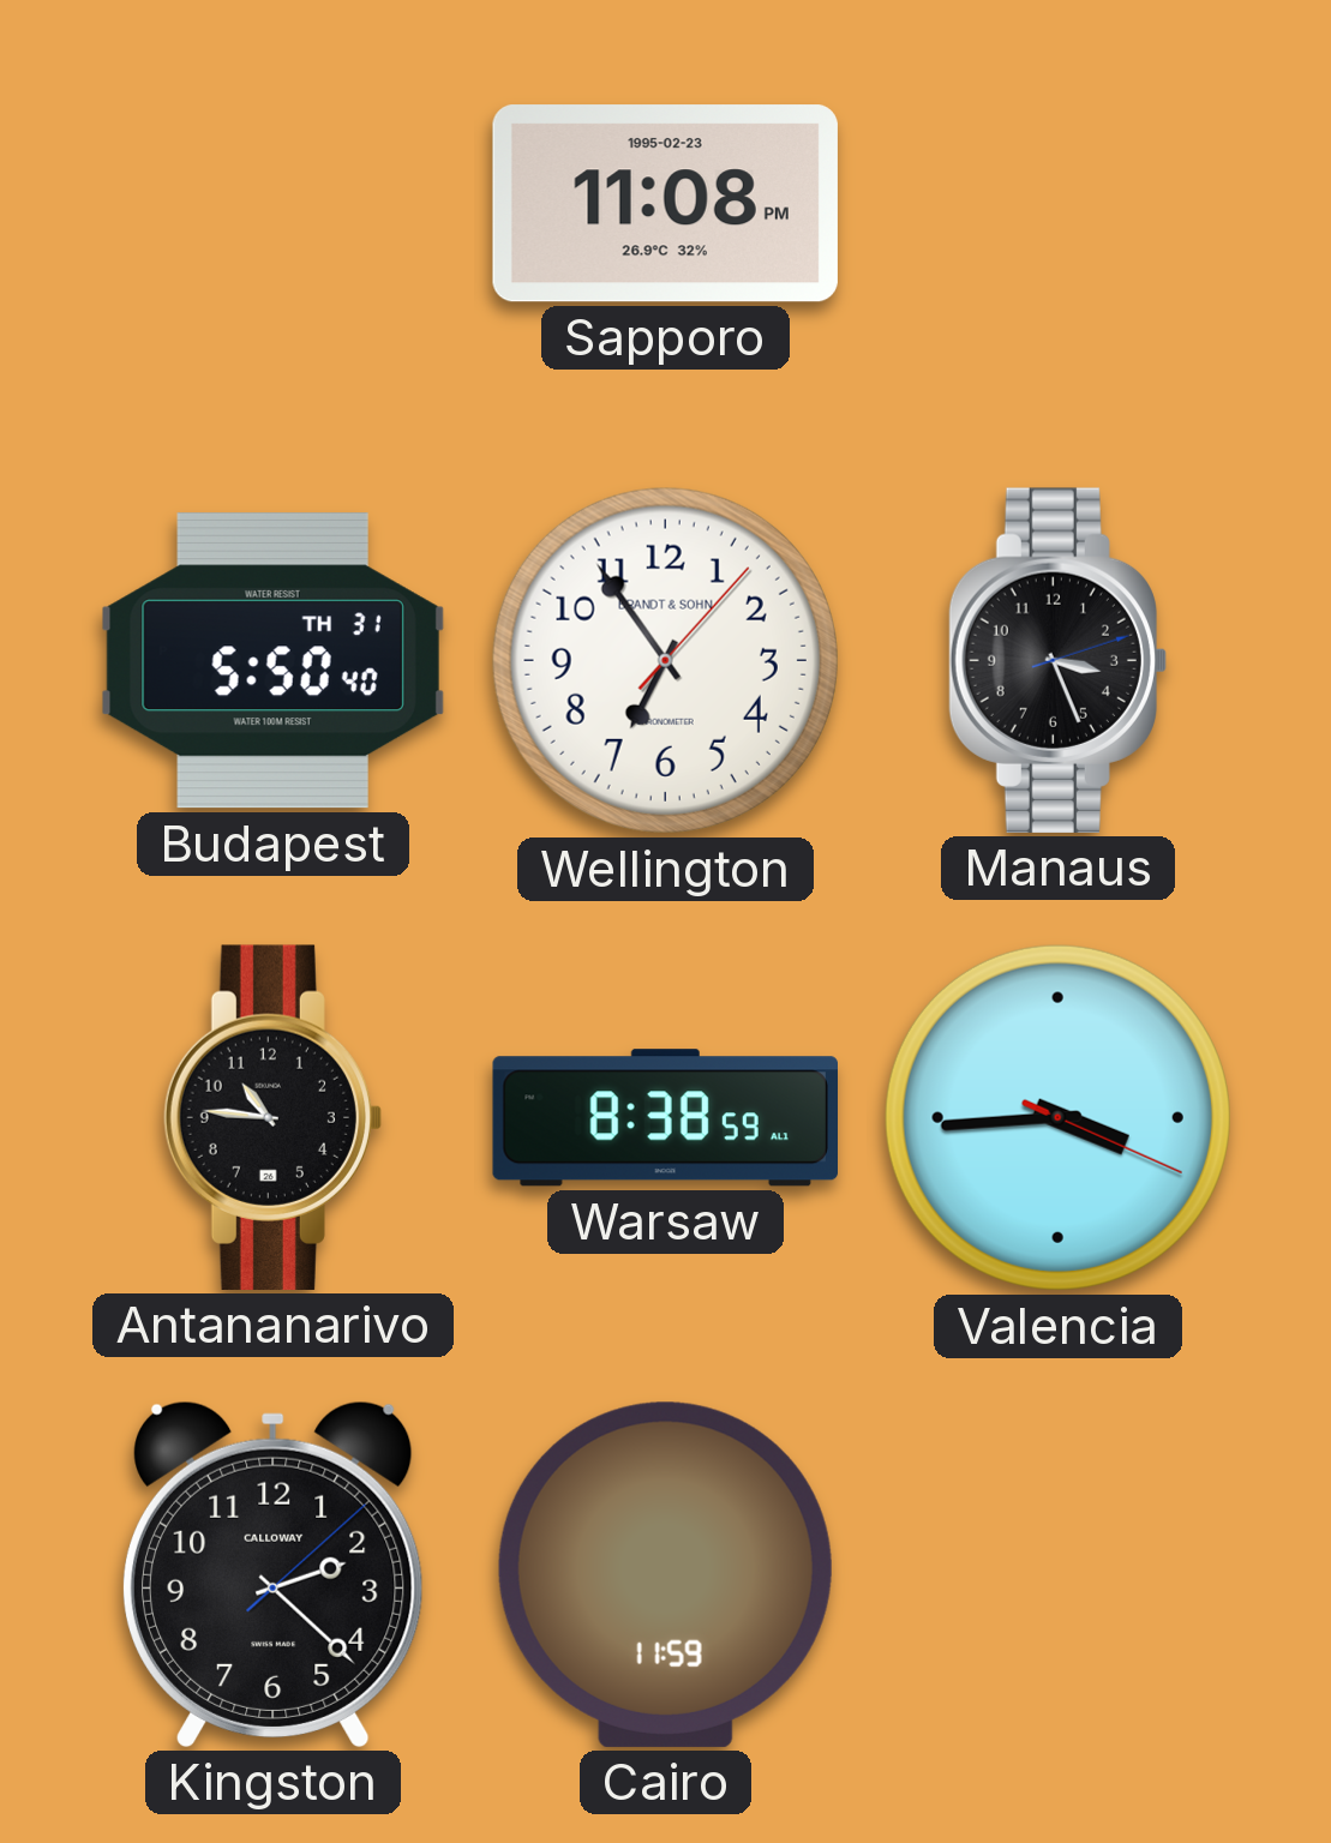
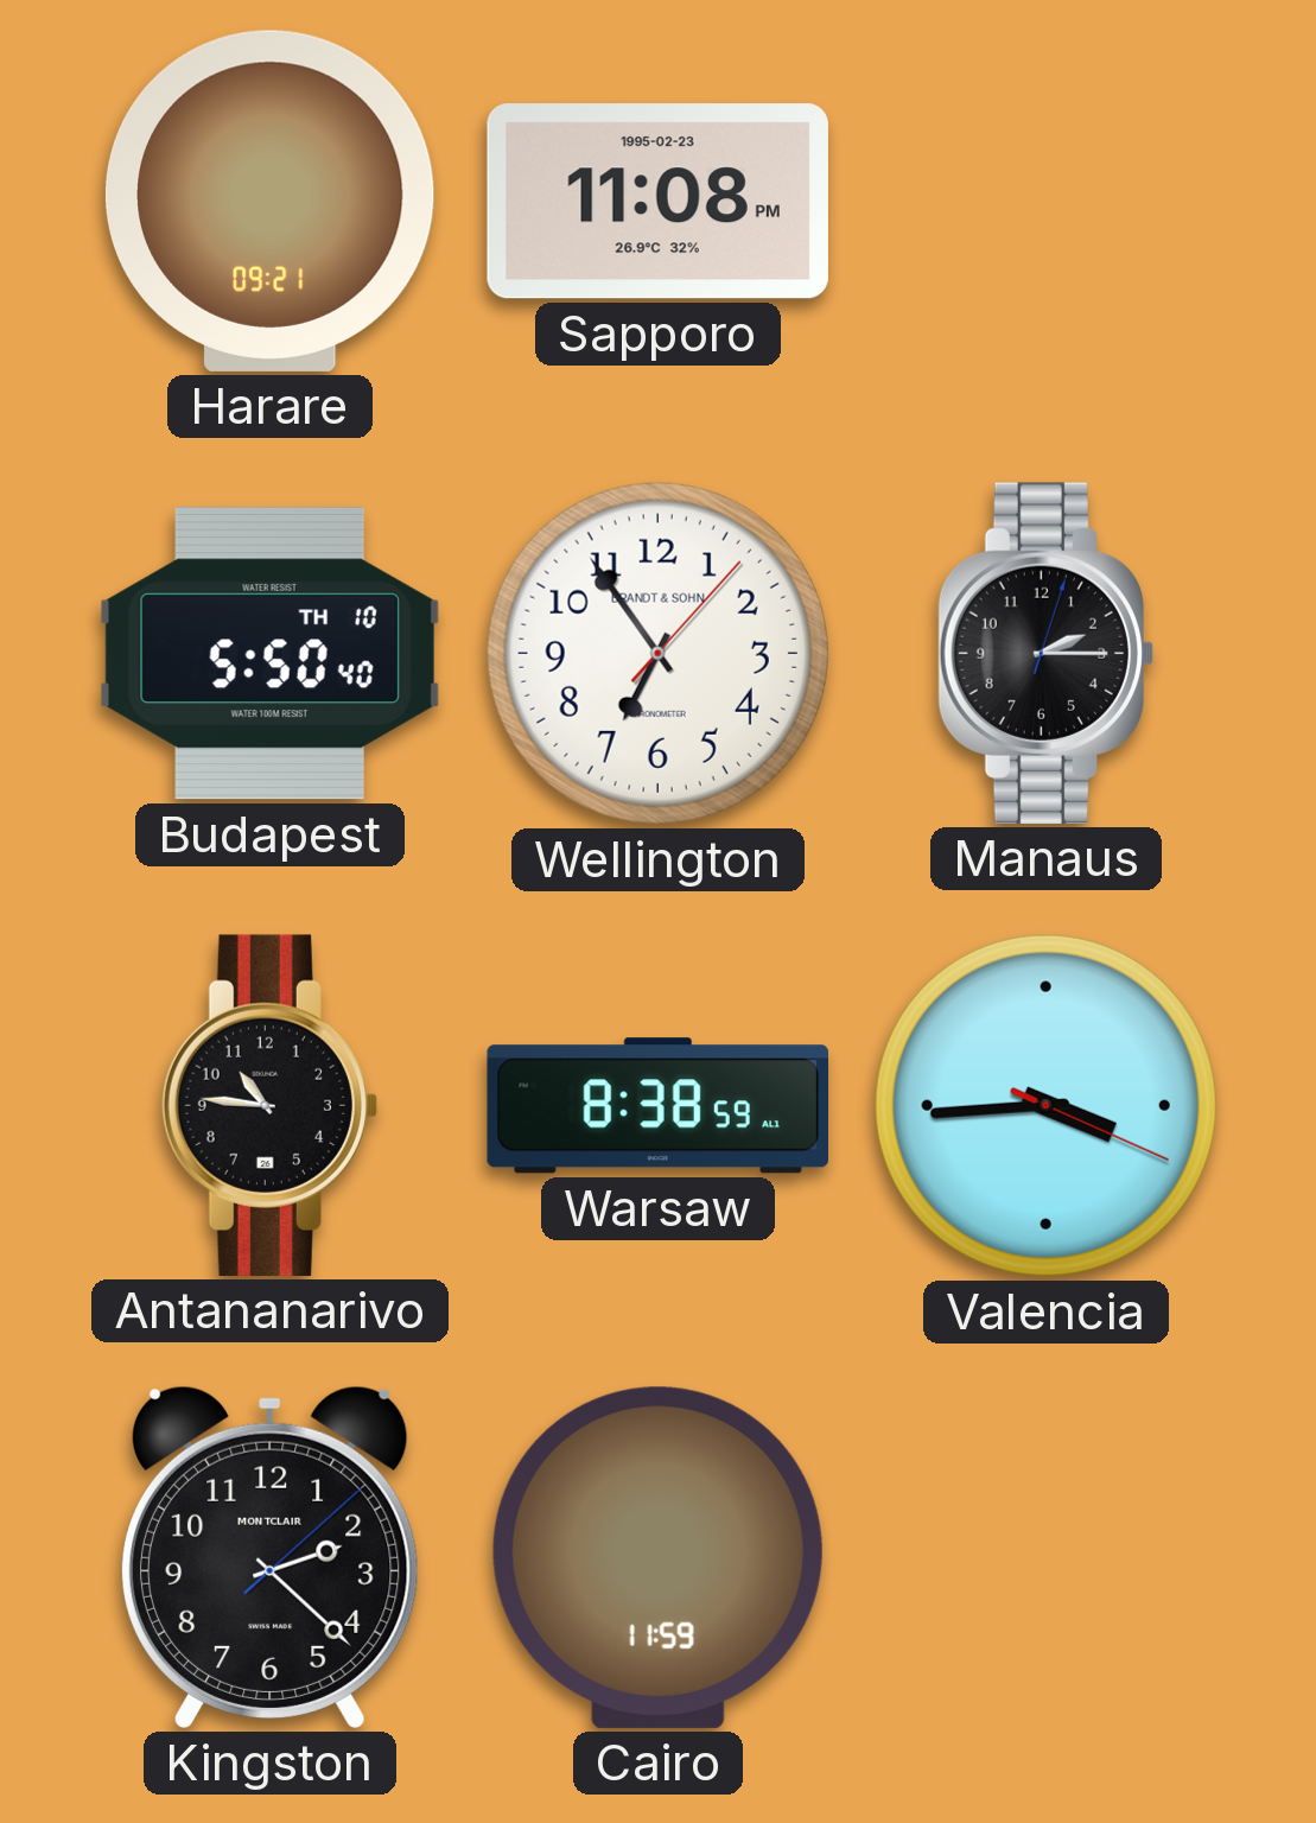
Harare: none -> 09:21 (269, 201)
Budapest date: TH 31 -> TH 10 (269, 654)
Manaus: 3:26 -> 2:15 (1045, 653)
Kingston brand: CALLOWAY -> MONTCLAIR (269, 1557)
